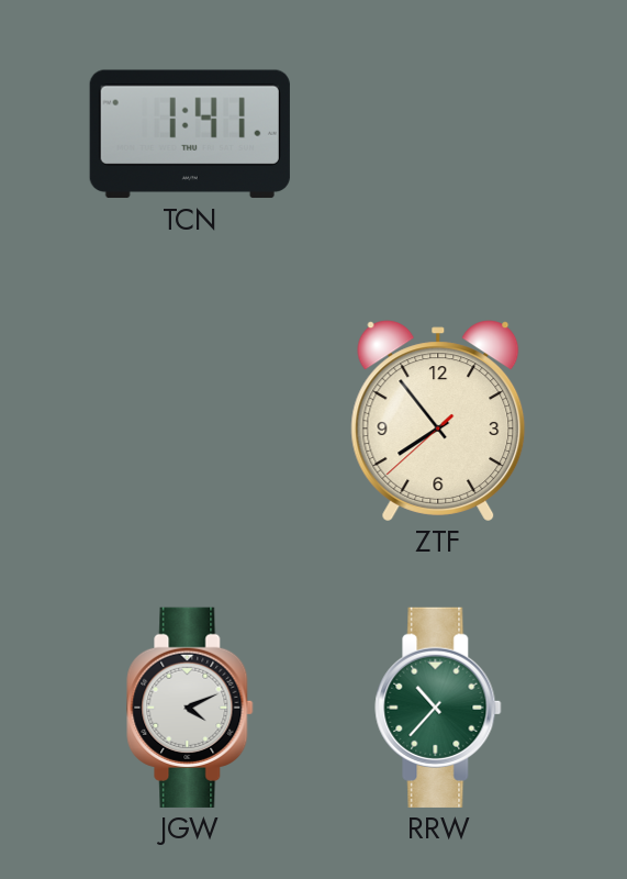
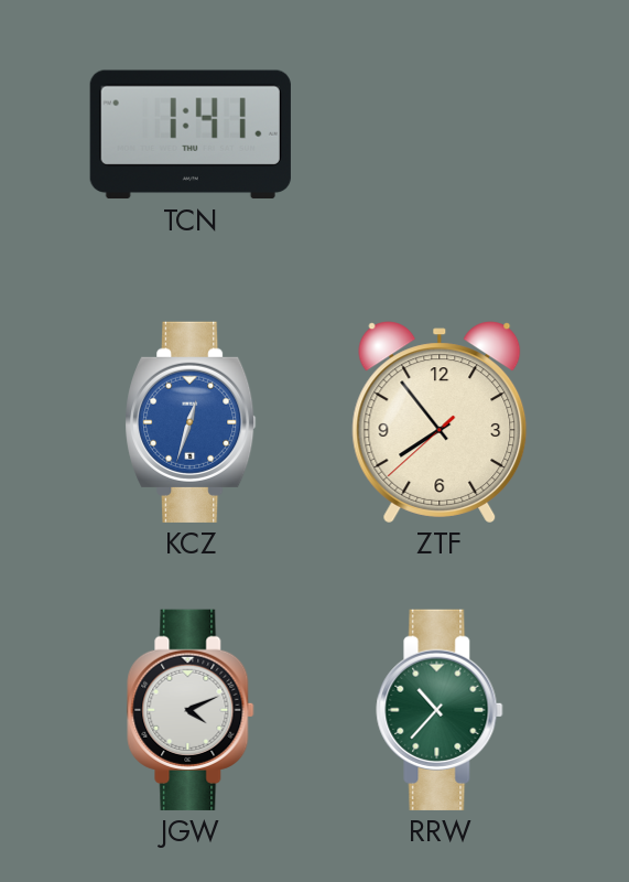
KCZ: none -> 12:33 (191, 422)
